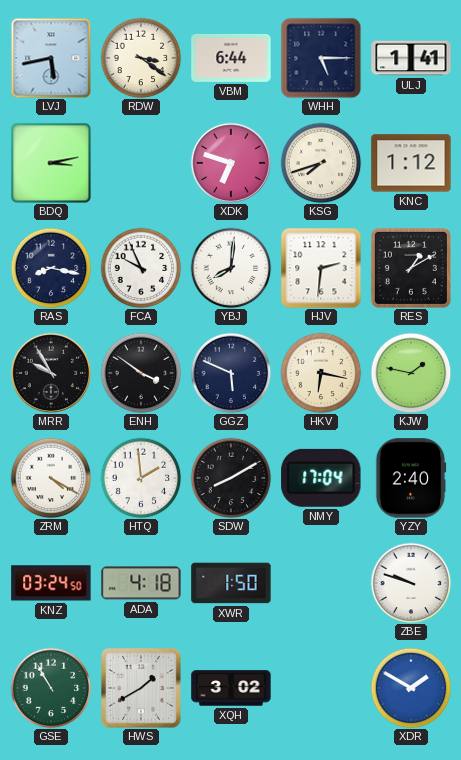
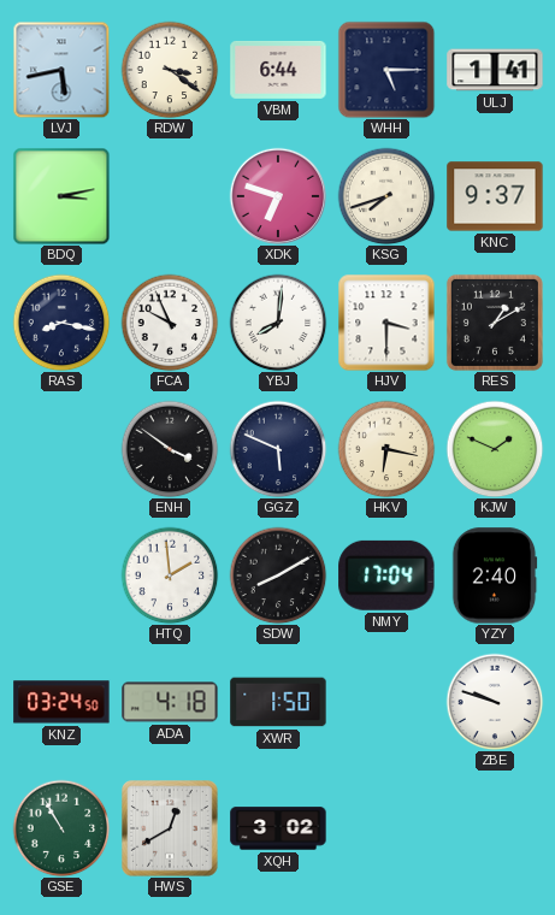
KNC: 1:12 -> 9:37 (495, 196)
HJV: 2:31 -> 3:30 (386, 323)
MRR: 9:55 -> none (50, 372)
KJW: 1:47 -> 1:49 (495, 449)
ZRM: 4:20 -> none (51, 478)
HWS: 1:40 -> 12:40 (170, 828)
XDR: 1:50 -> none (411, 688)
